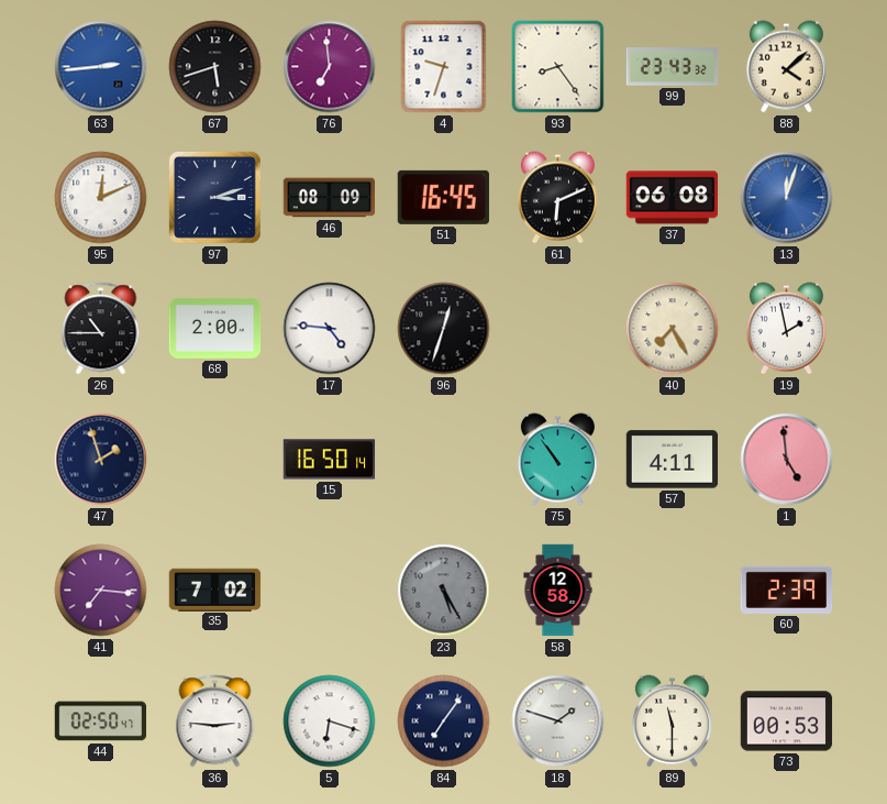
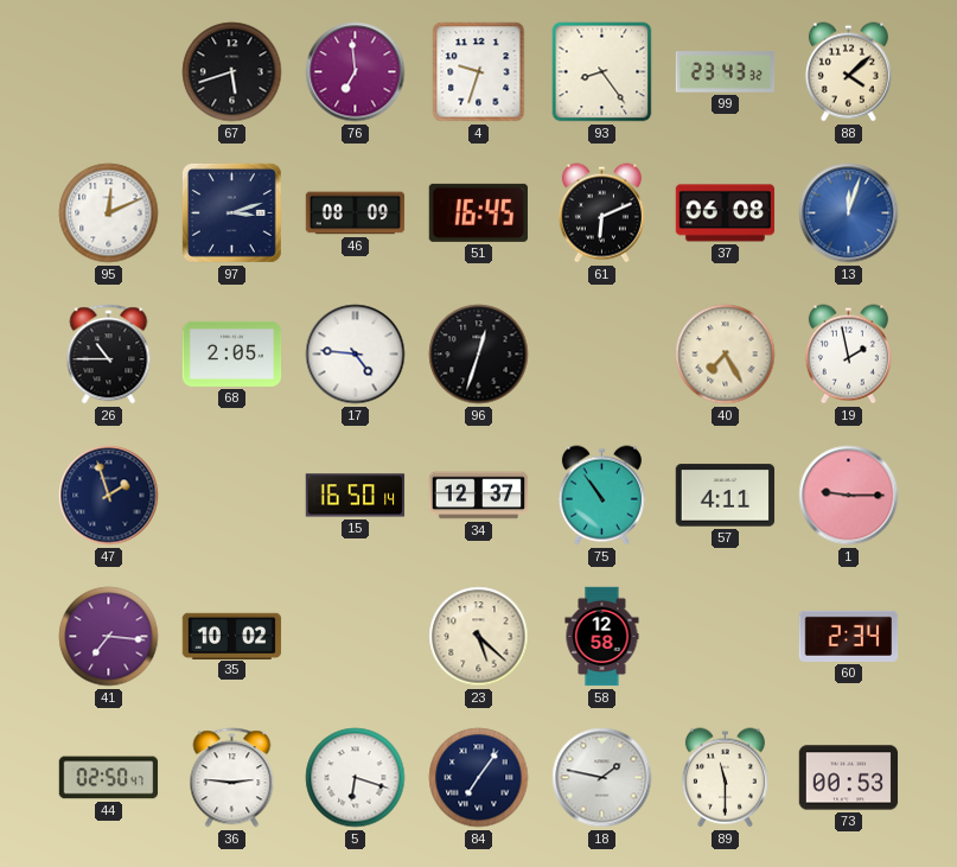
63: 2:44 -> none (101, 67)
68: 2:00 -> 2:05 (232, 353)
34: none -> 12:37 (479, 496)
1: 4:59 -> 9:15 (849, 496)
35: 7:02 -> 10:02 (232, 636)
23: 5:25 -> 5:22 (479, 637)
23 dial: grey -> cream (479, 637)
60: 2:39 -> 2:34 (849, 636)
18: 1:48 -> 1:47 (602, 778)
